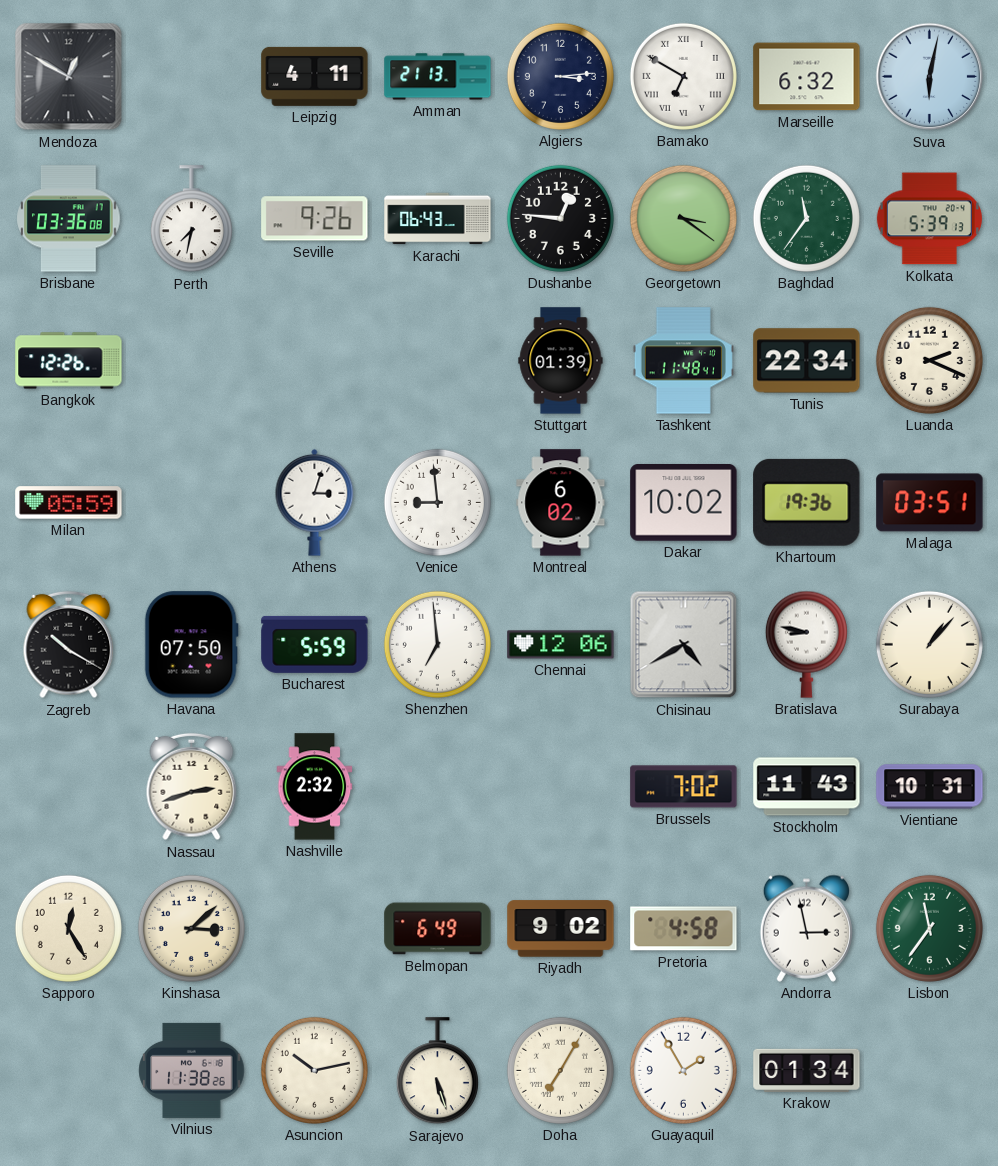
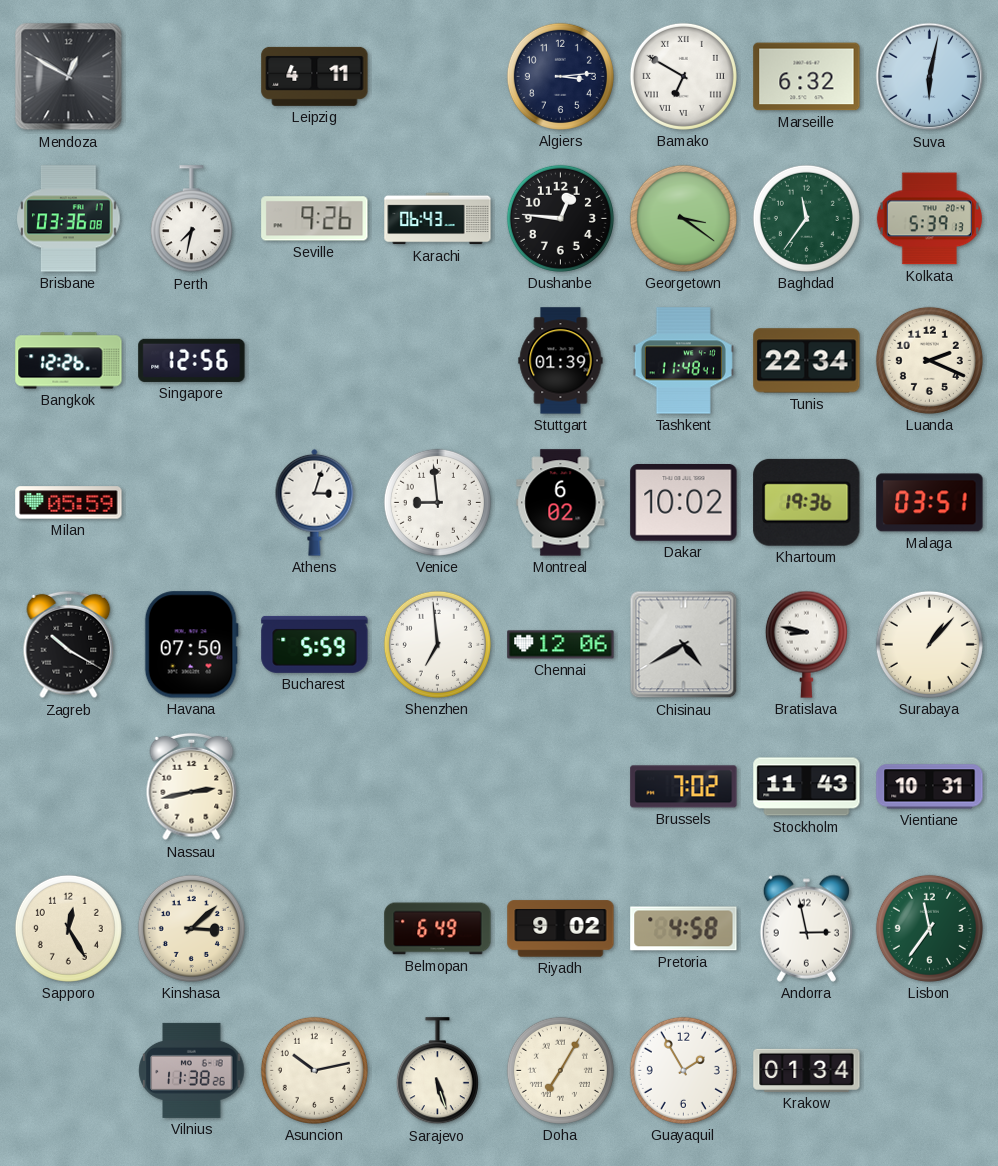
Amman: 21:13 -> none (438, 77)
Singapore: none -> 12:56 (192, 360)
Nassau: 2:42 -> 2:43 (192, 787)
Nashville: 2:32 -> none (315, 787)
